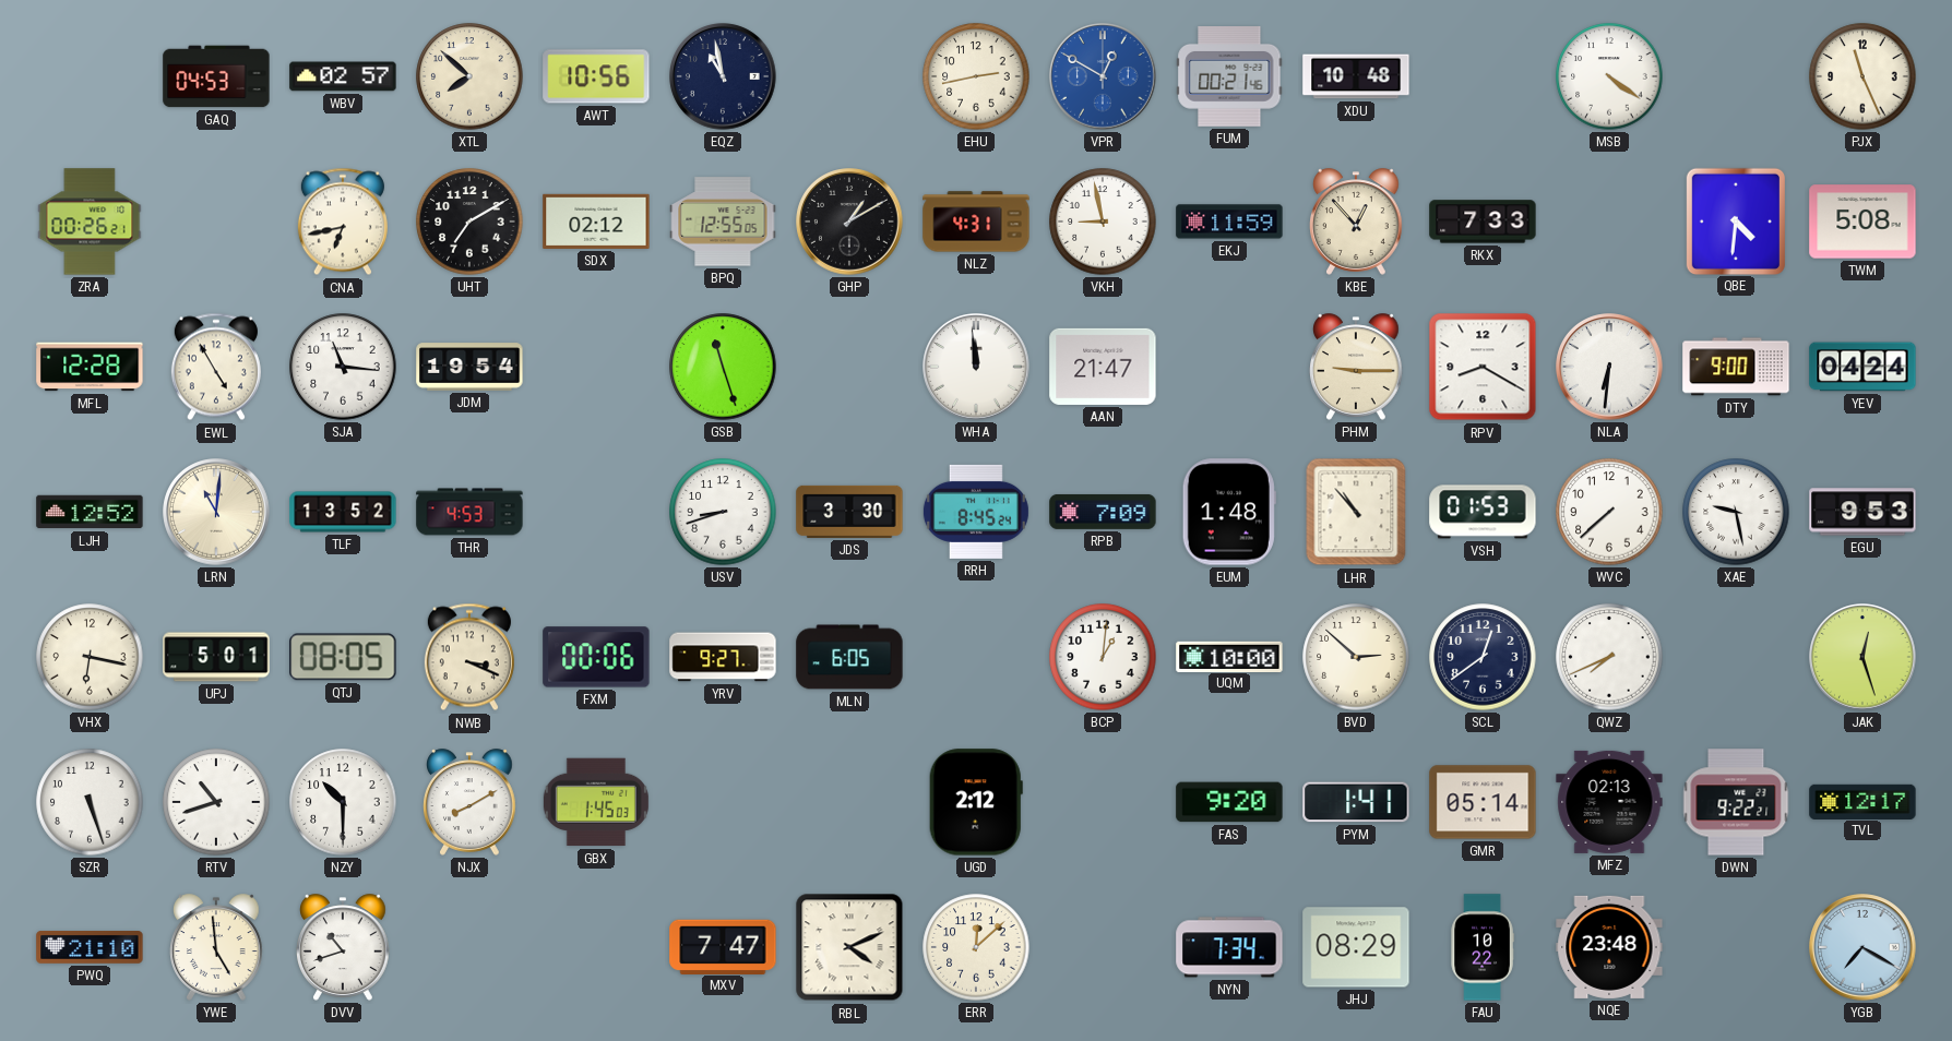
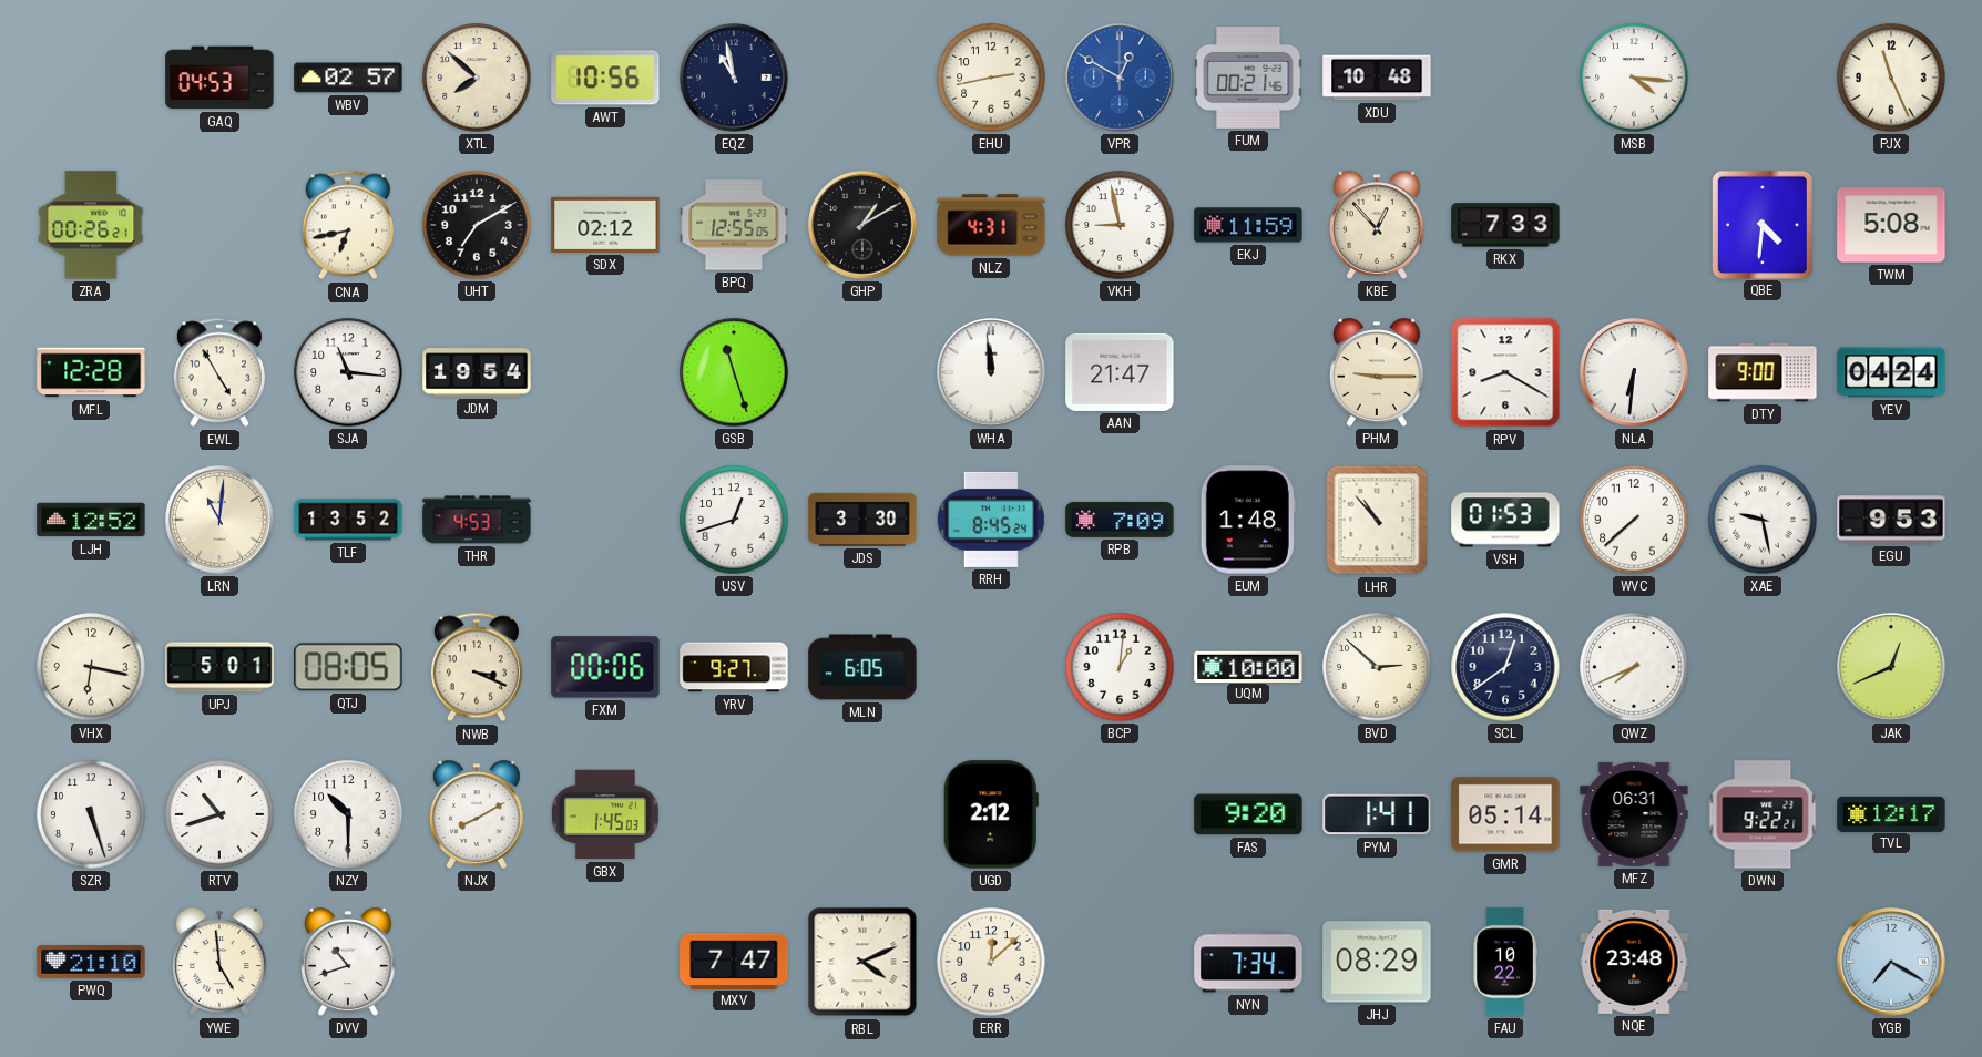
MSB: 4:21 -> 4:16 (1634, 78)
USV: 8:42 -> 12:42 (734, 520)
JAK: 12:27 -> 12:41 (1891, 667)
MFZ: 02:13 -> 06:31 (1634, 814)
